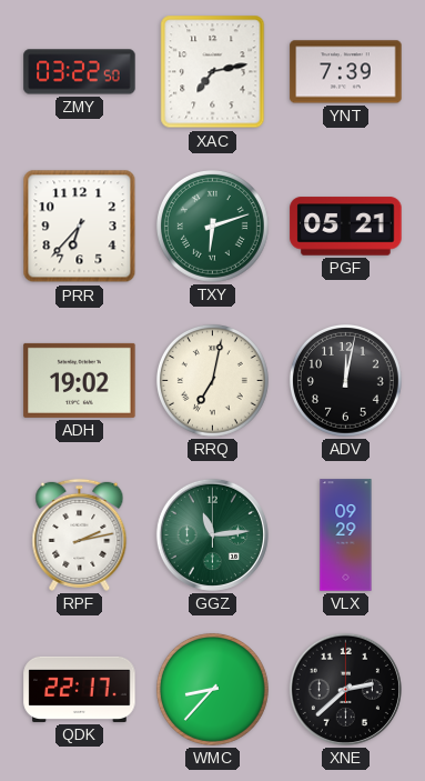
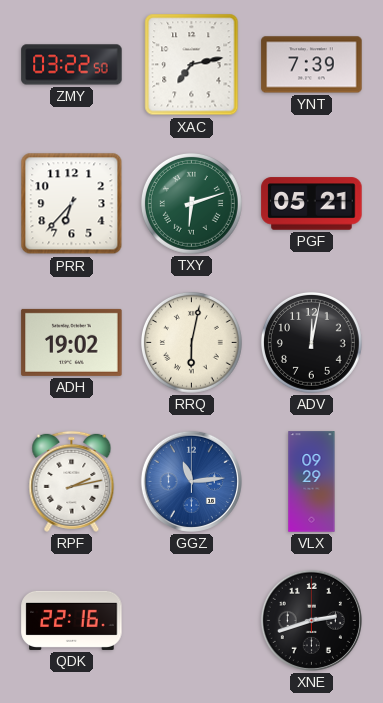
RRQ: 7:02 -> 6:02 (191, 342)
GGZ dial: green -> blue (191, 481)
QDK: 22:17 -> 22:16 (72, 620)
WMC: 8:37 -> none (212, 689)
XNE: 2:38 -> 2:42 (311, 620)
